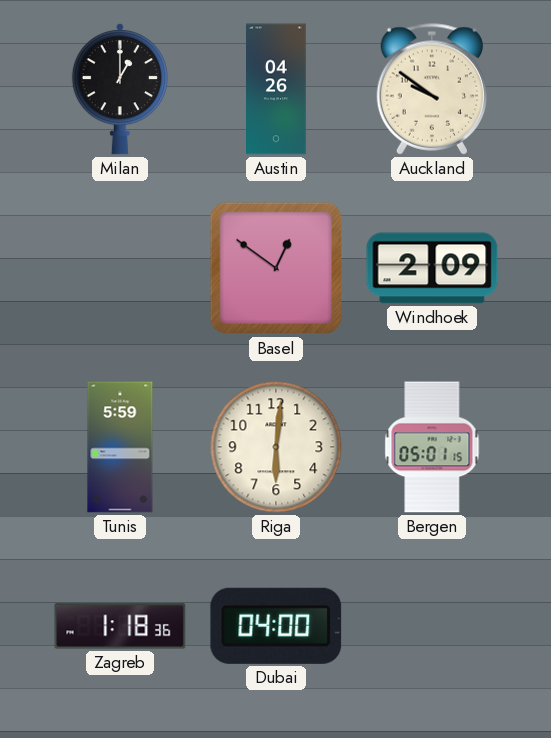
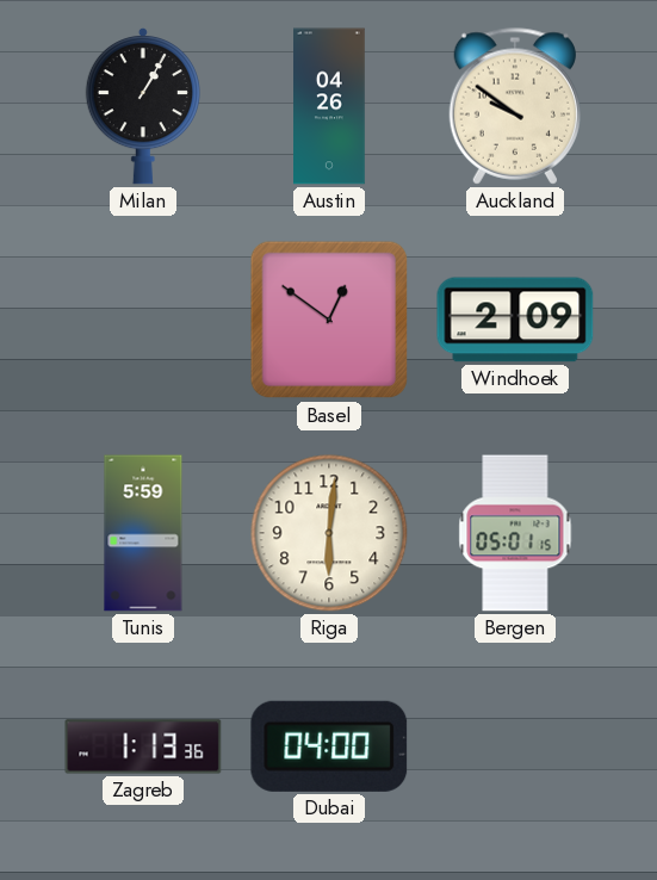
Milan: 1:00 -> 1:05 (143, 106)
Zagreb: 1:18 -> 1:13 (143, 746)
